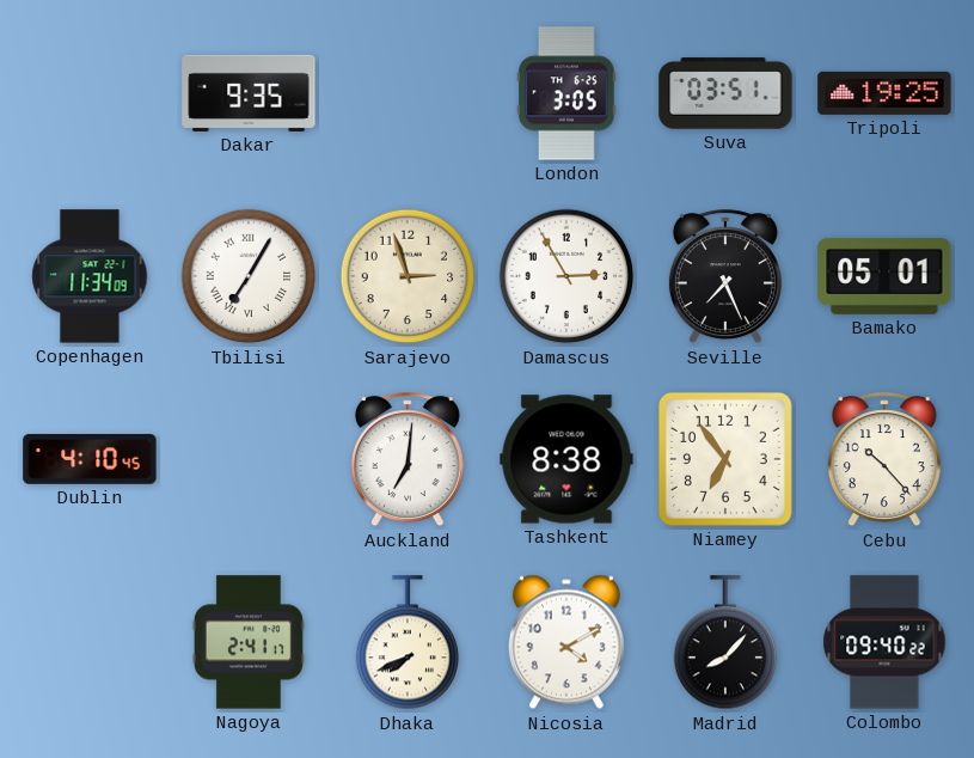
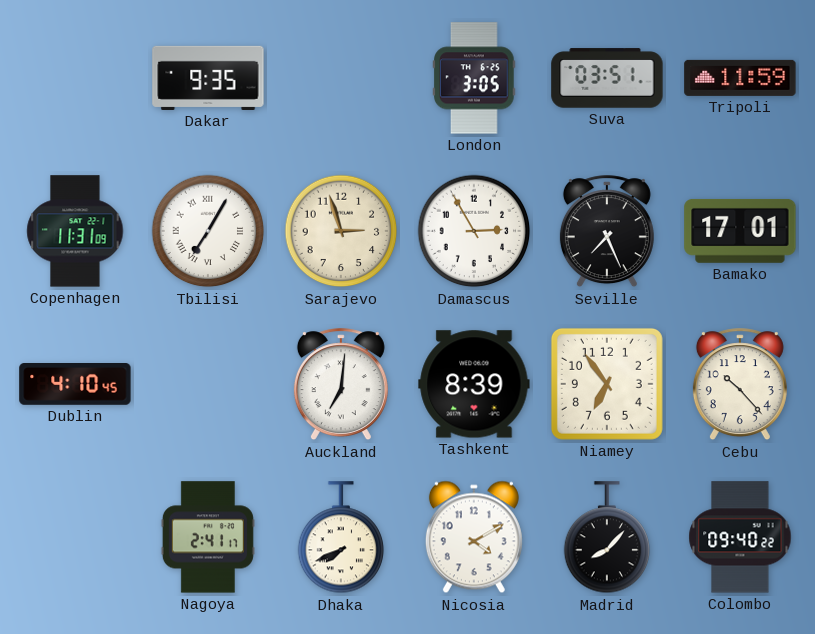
Tripoli: 19:25 -> 11:59 (740, 78)
Copenhagen: 11:34 -> 11:31 (75, 231)
Bamako: 05:01 -> 17:01 (740, 231)
Tashkent: 8:38 -> 8:39 (474, 384)
